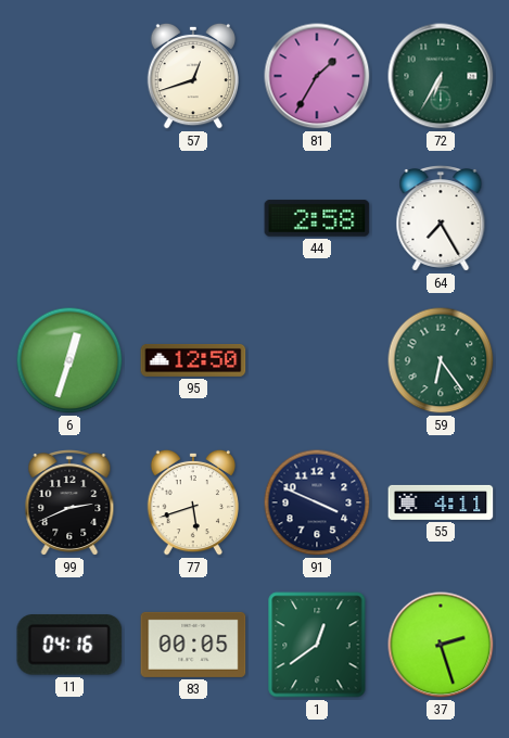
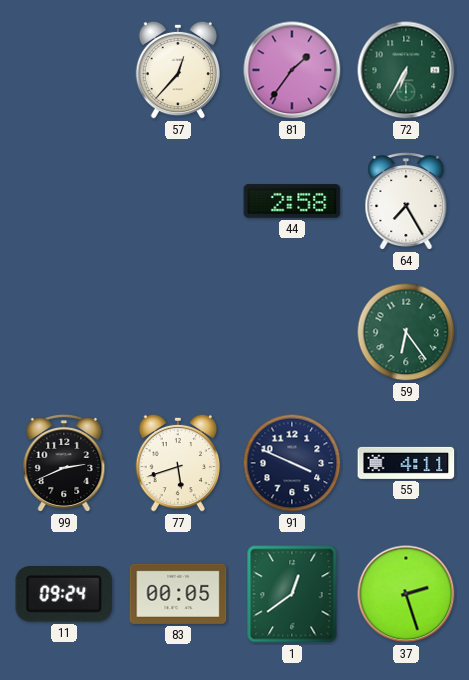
57: 12:42 -> 12:37 (177, 70)
81: 1:35 -> 1:36 (292, 70)
6: 12:33 -> none (69, 360)
95: 12:50 -> none (193, 360)
11: 04:16 -> 09:24 (64, 594)
